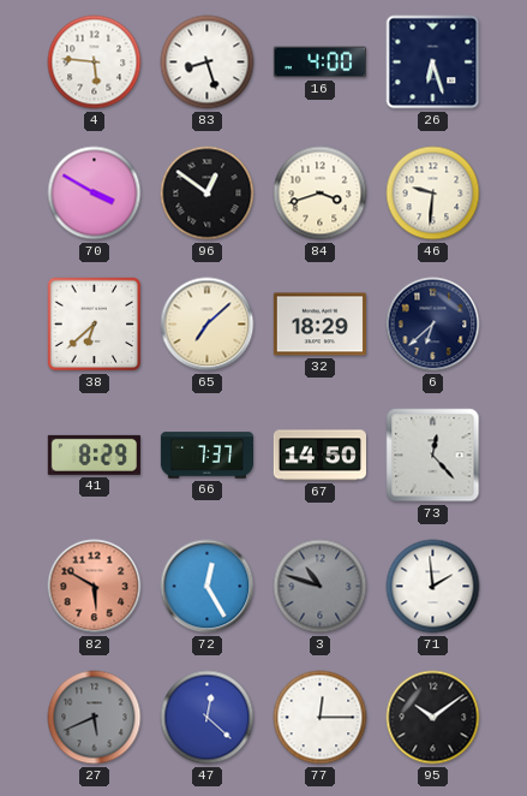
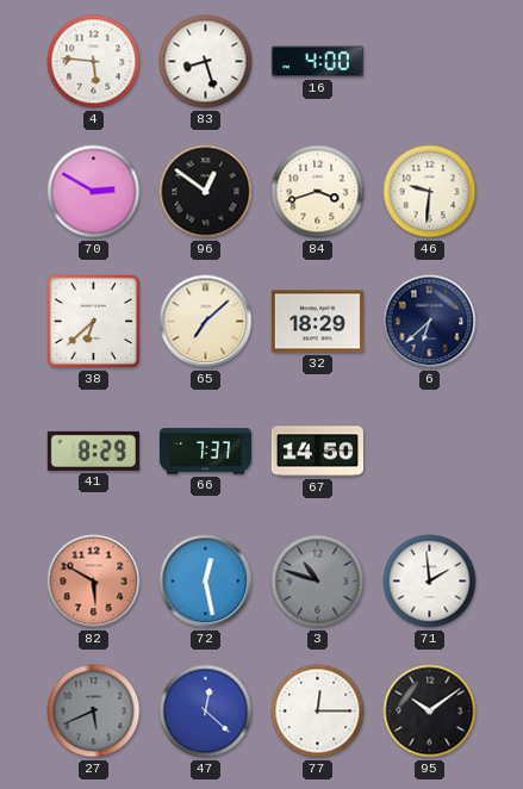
26: 6:27 -> none (433, 63)
70: 3:50 -> 2:50 (94, 192)
73: 12:23 -> none (433, 456)
72: 12:25 -> 12:28 (206, 582)
